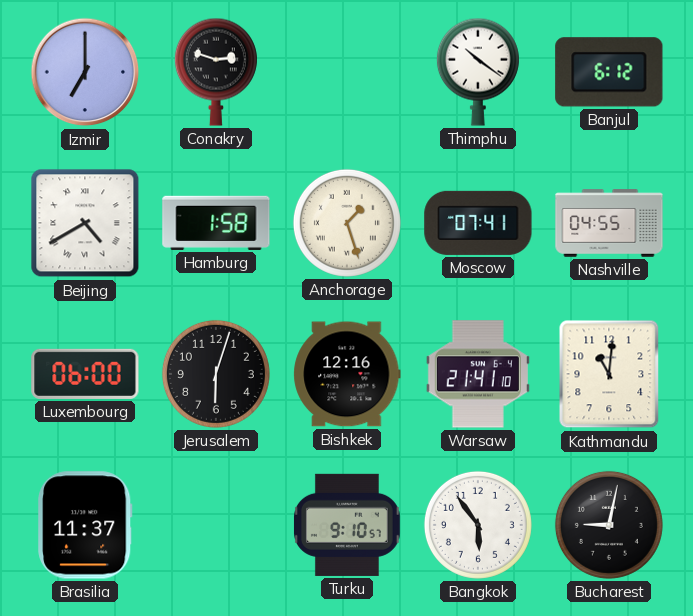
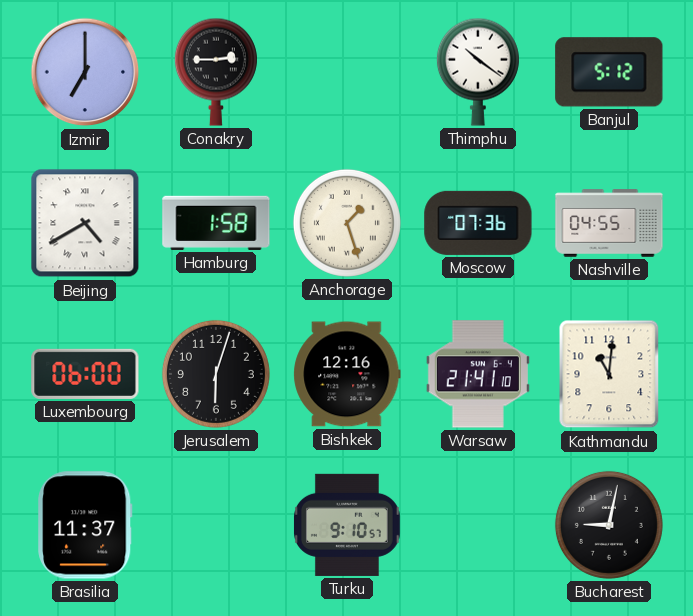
Conakry: 2:48 -> 2:45 (216, 72)
Banjul: 6:12 -> 5:12 (609, 72)
Moscow: 07:41 -> 07:36 (478, 223)
Bangkok: 5:54 -> none (478, 525)
